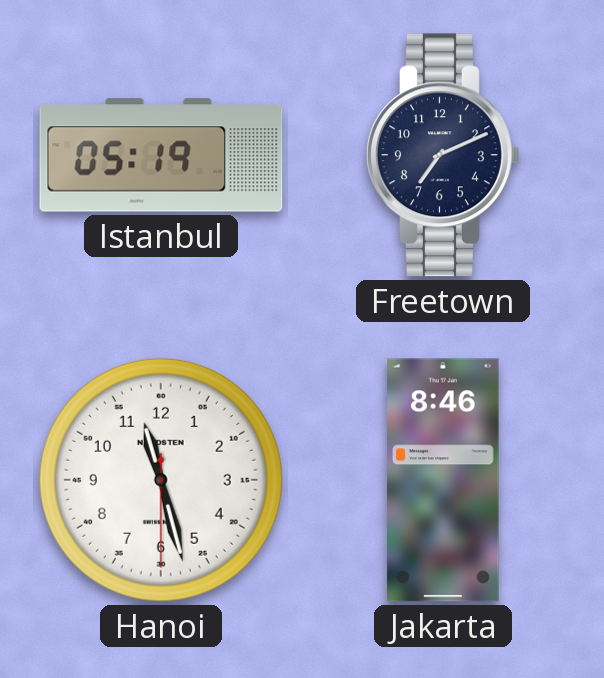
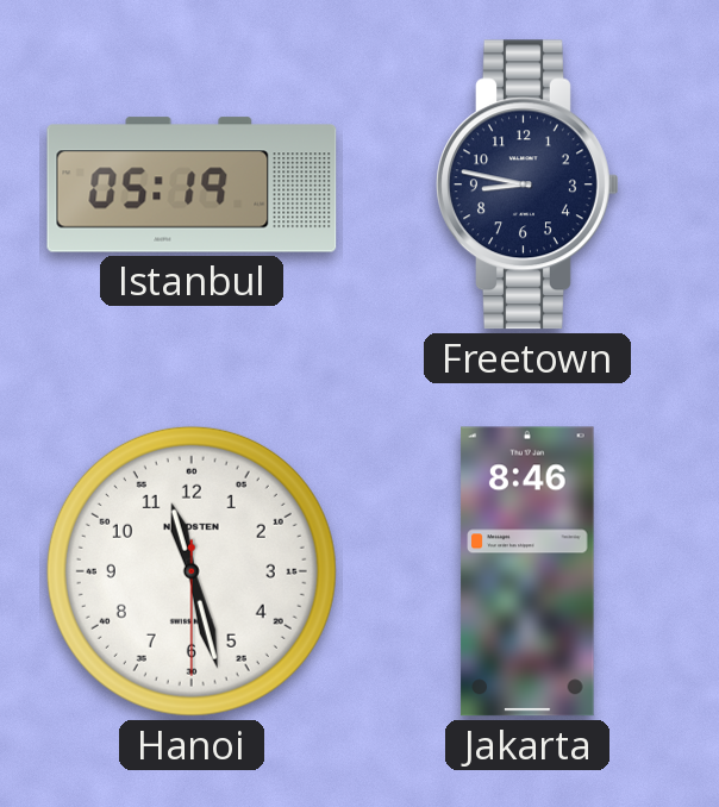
Freetown: 7:11 -> 8:47 (527, 184)
